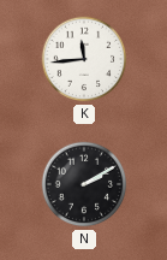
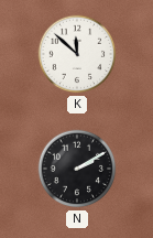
K: 11:44 -> 11:52 (77, 54)
